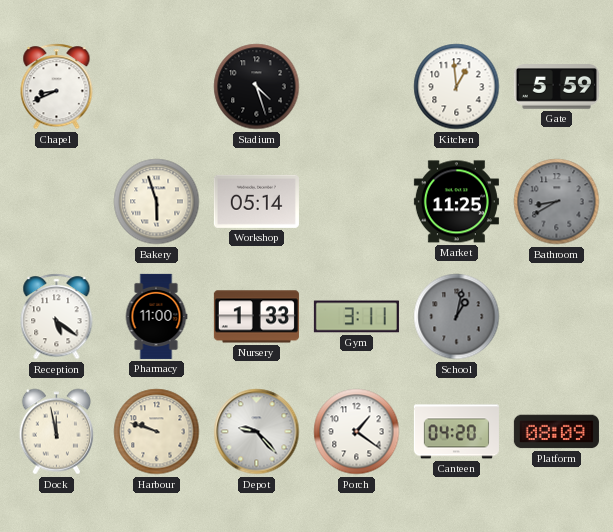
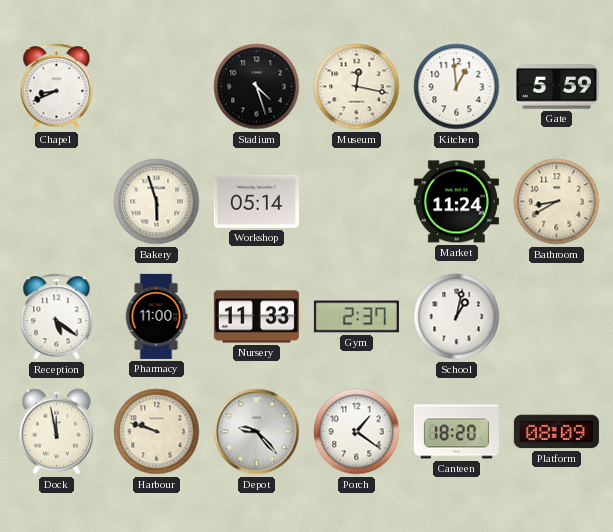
Museum: none -> 12:17 (357, 87)
Market: 11:25 -> 11:24 (456, 202)
Bathroom dial: grey -> cream (557, 202)
Nursery: 1:33 -> 11:33 (256, 317)
Gym: 3:11 -> 2:37 (356, 317)
School dial: grey -> white (457, 317)
Canteen: 04:20 -> 18:20 (456, 432)
